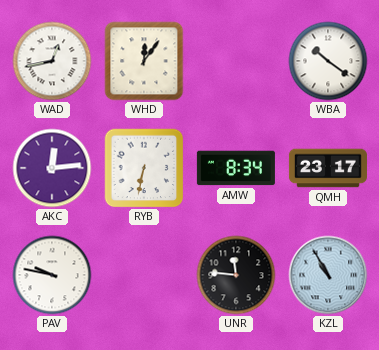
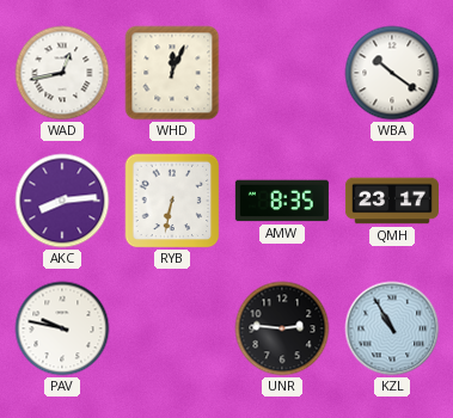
WHD: 12:06 -> 12:04 (172, 73)
AKC: 12:14 -> 8:14 (62, 201)
AMW: 8:34 -> 8:35 (282, 201)
UNR: 11:46 -> 2:46 (282, 328)
